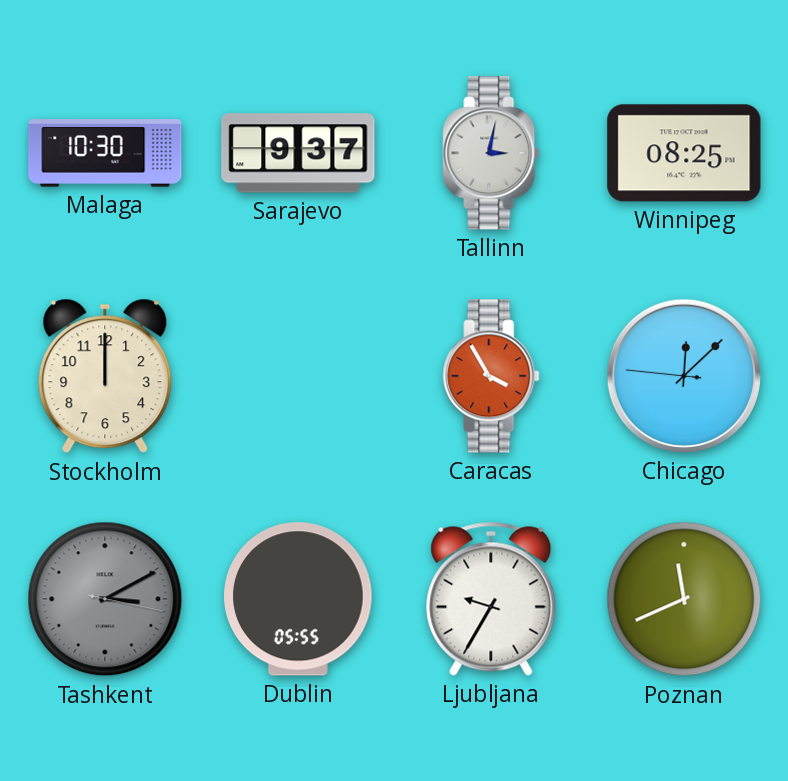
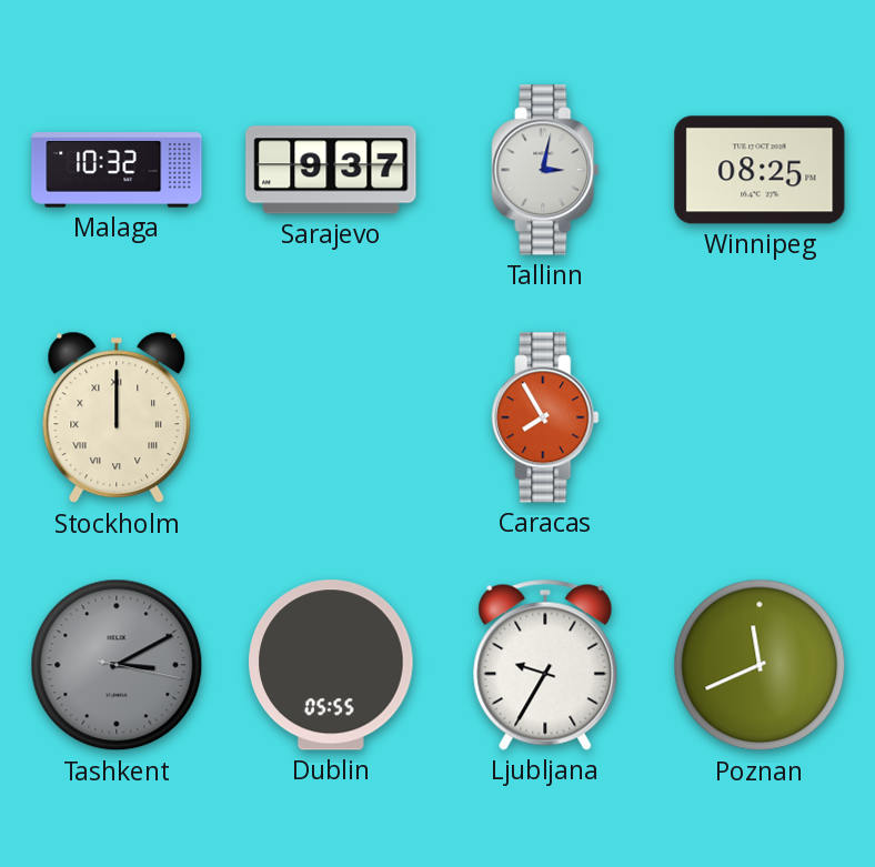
Malaga: 10:30 -> 10:32 (117, 170)
Stockholm numerals: Arabic -> Roman (117, 417)
Caracas: 3:55 -> 7:55 (545, 417)
Chicago: 12:07 -> none (684, 376)
